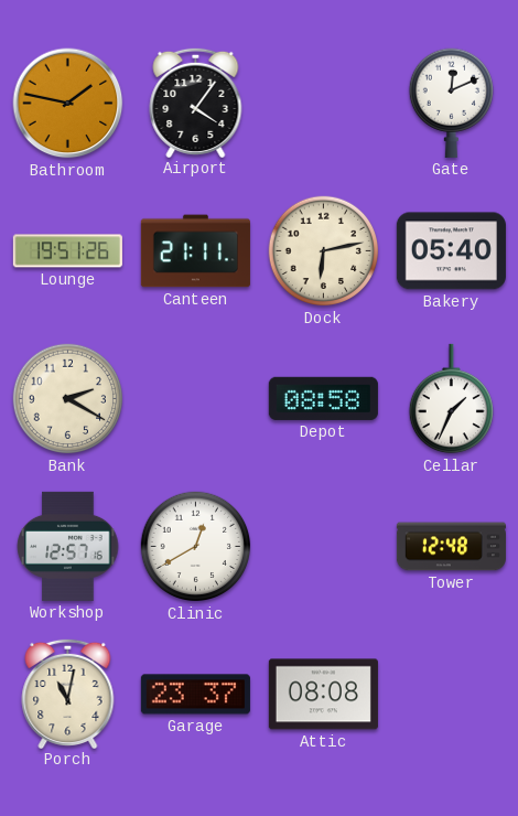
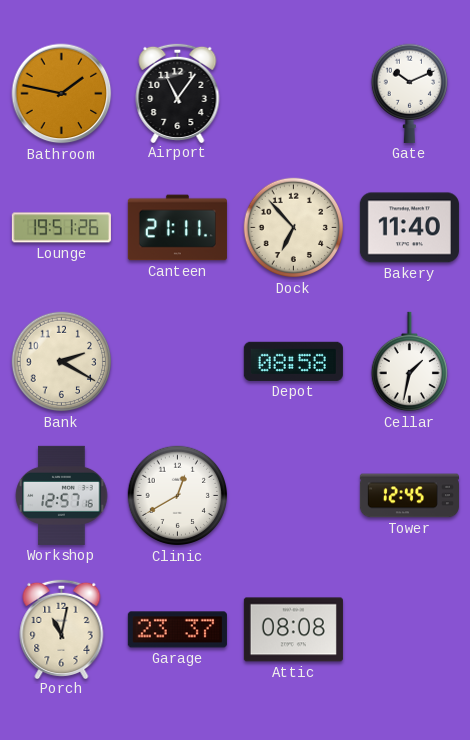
Airport: 4:06 -> 11:06 (178, 92)
Gate: 12:11 -> 10:11 (409, 93)
Dock: 6:13 -> 6:53 (294, 228)
Bakery: 05:40 -> 11:40 (409, 228)
Cellar: 1:34 -> 1:32 (409, 362)
Tower: 12:48 -> 12:45 (409, 496)
